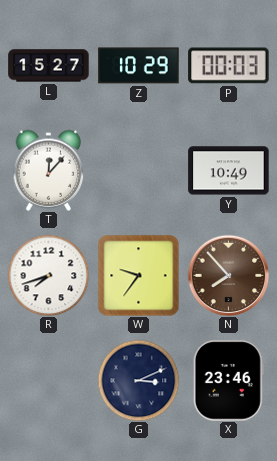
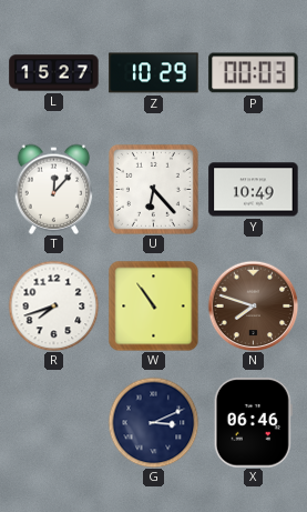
U: none -> 6:23 (153, 189)
W: 9:36 -> 10:54 (153, 305)
N: 7:53 -> 7:48 (253, 305)
X: 23:46 -> 06:46 (253, 423)
